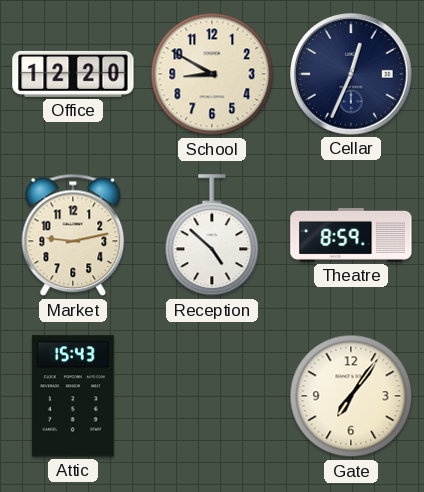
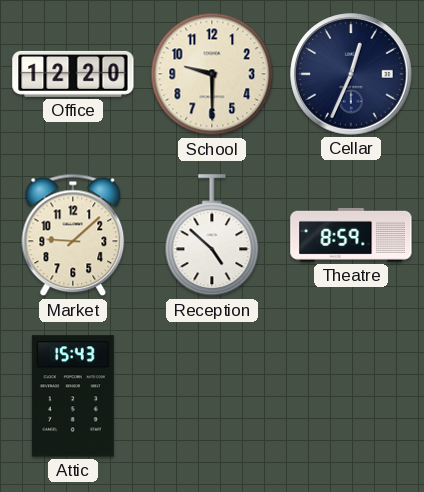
School: 8:50 -> 9:30 (212, 74)
Market: 9:13 -> 9:08 (73, 235)
Gate: 7:06 -> none (351, 396)
